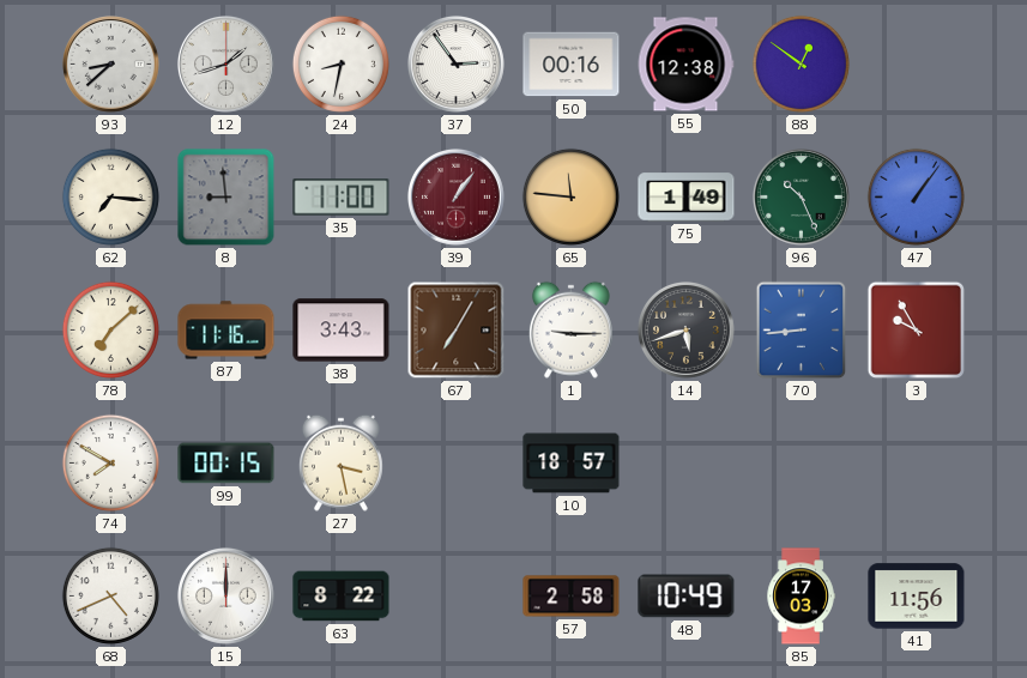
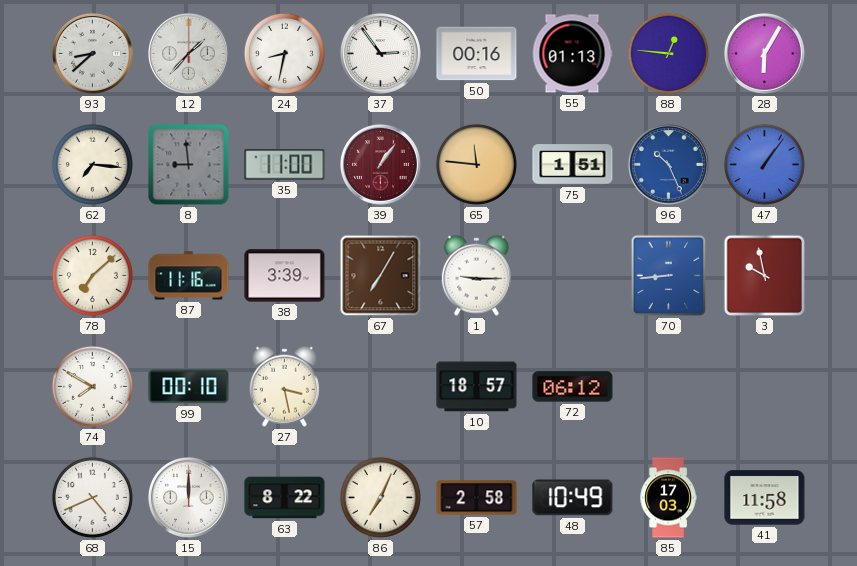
12: 1:42 -> 1:37 (188, 53)
55: 12:38 -> 01:13 (572, 54)
88: 12:51 -> 12:46 (668, 53)
28: none -> 6:05 (764, 53)
75: 1:49 -> 1:51 (573, 165)
96 dial: green -> blue (668, 164)
38: 3:43 -> 3:39 (285, 276)
14: 5:42 -> none (685, 329)
3: 9:55 -> 9:58 (765, 276)
99: 00:15 -> 00:10 (189, 387)
72: none -> 06:12 (573, 387)
86: none -> 7:04 (380, 497)
41: 11:56 -> 11:58 (765, 498)
